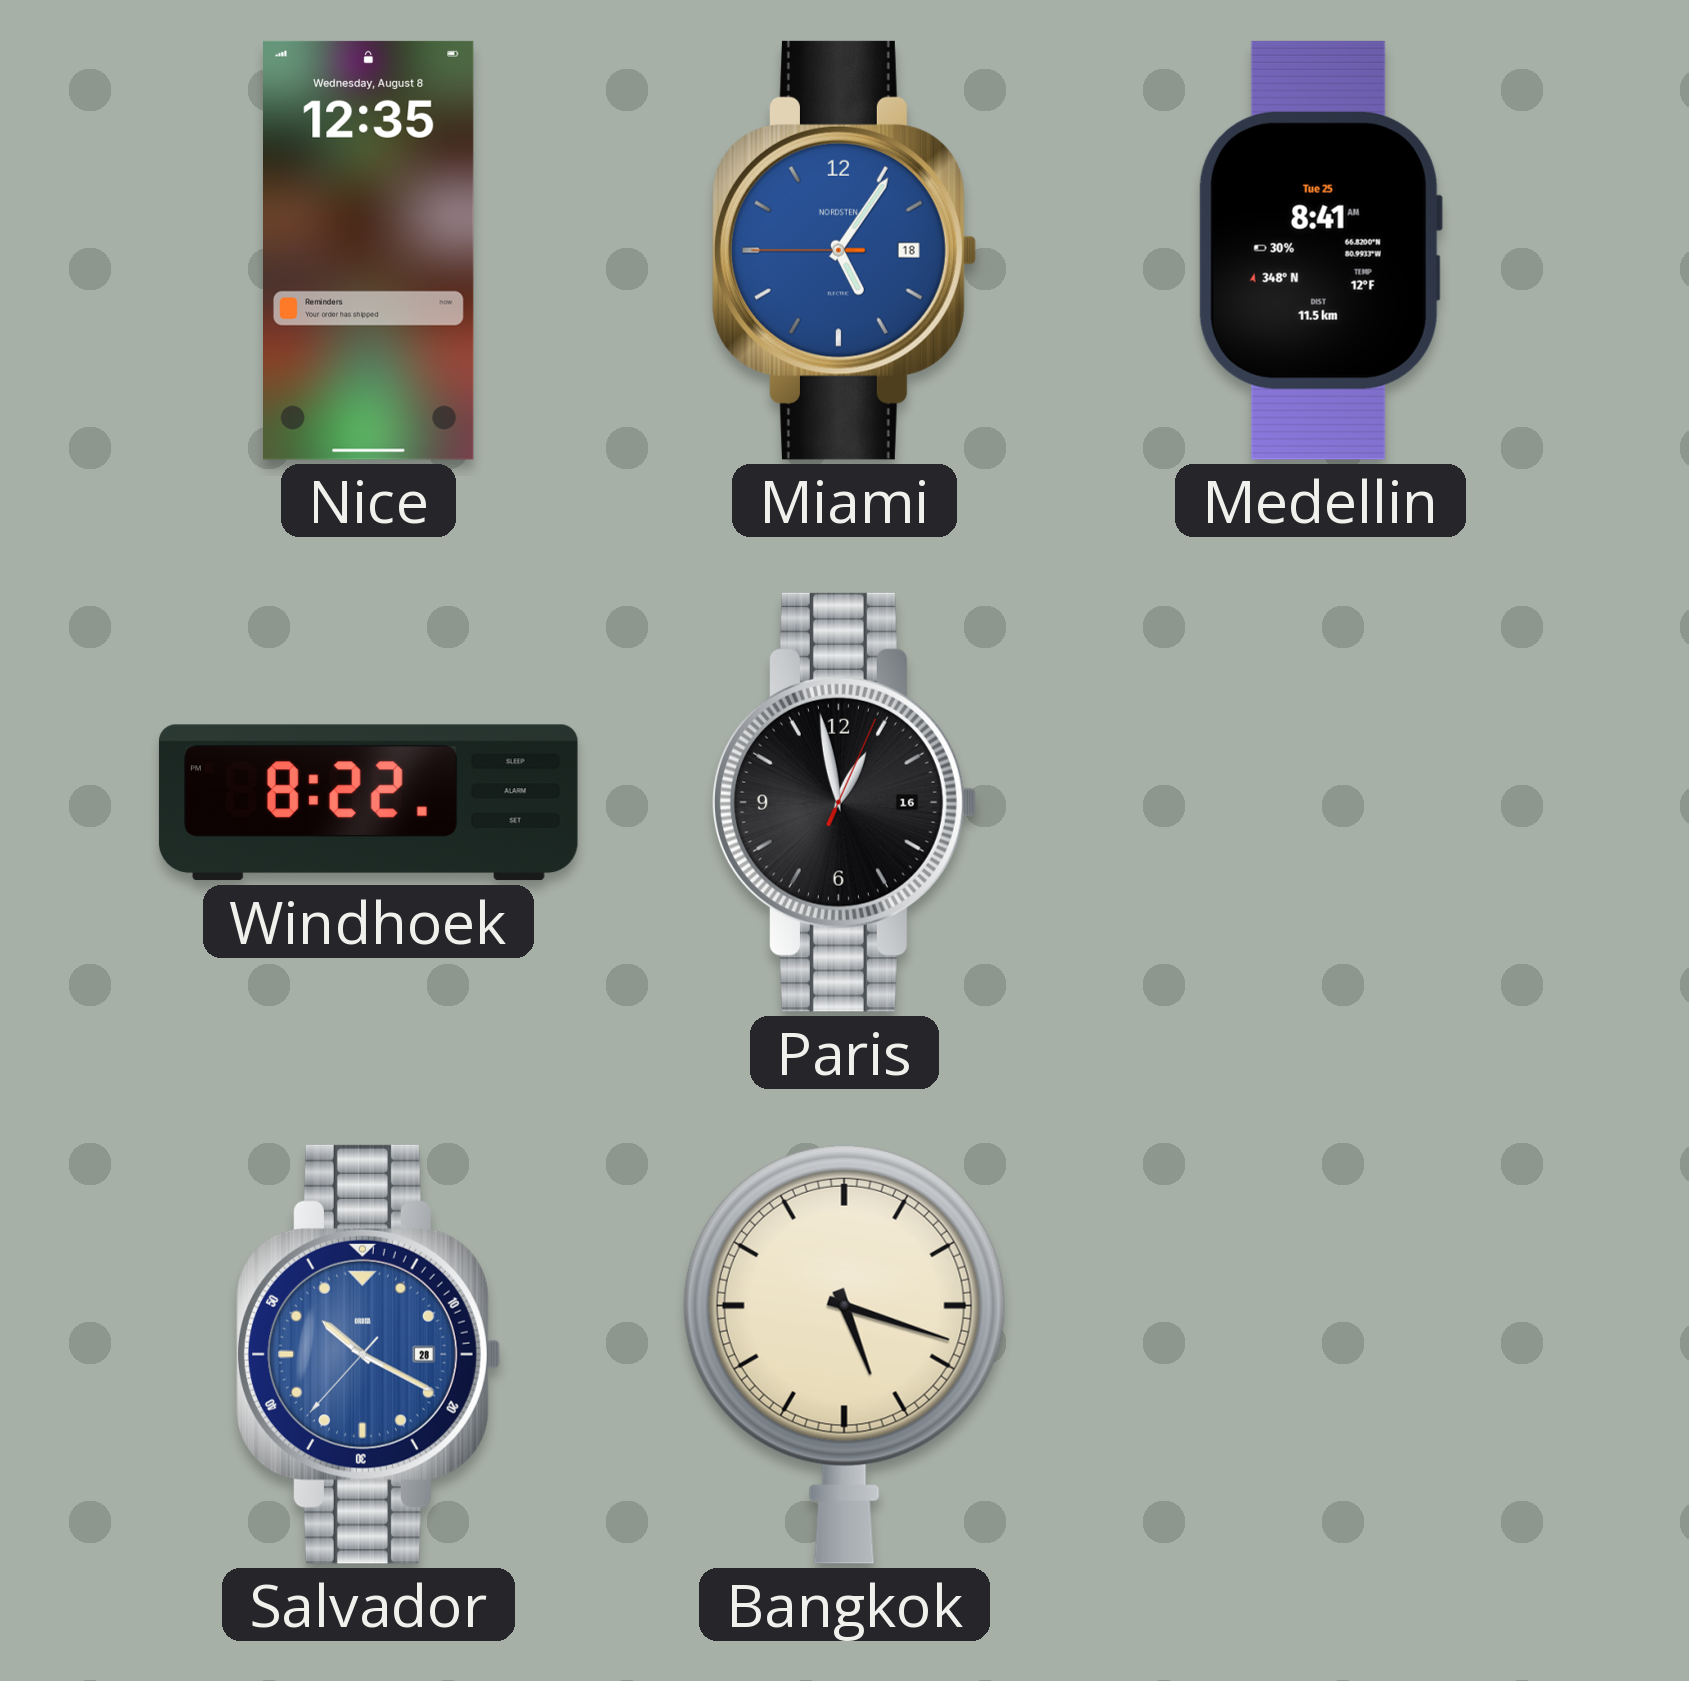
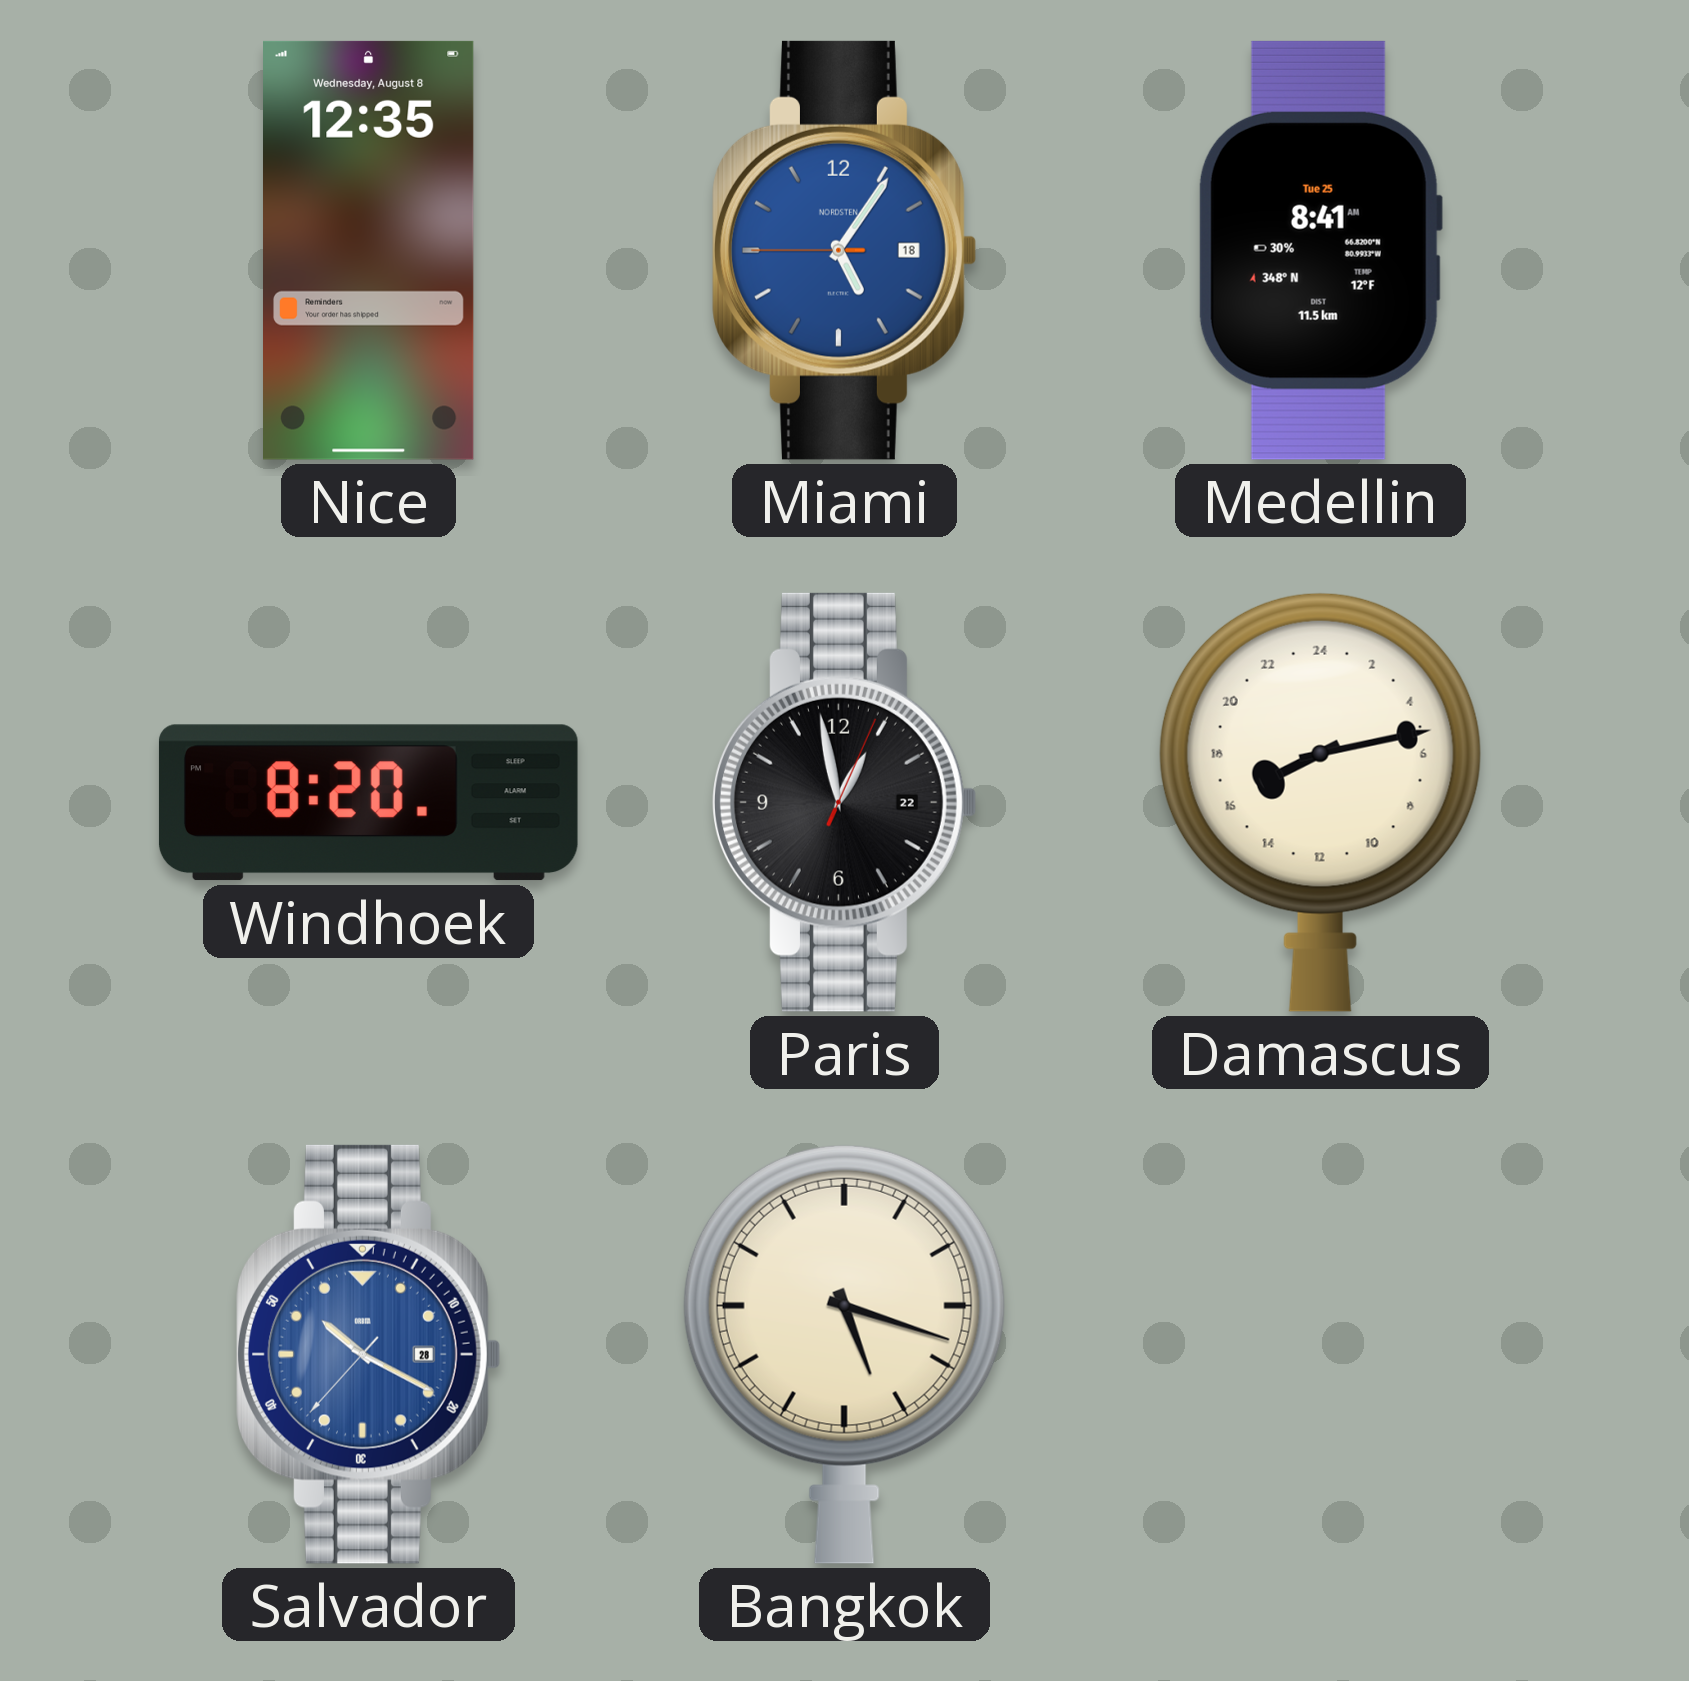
Windhoek: 8:22 -> 8:20 (368, 803)
Paris date: 16 -> 22 (845, 802)
Damascus: none -> 16:13 (1320, 802)
